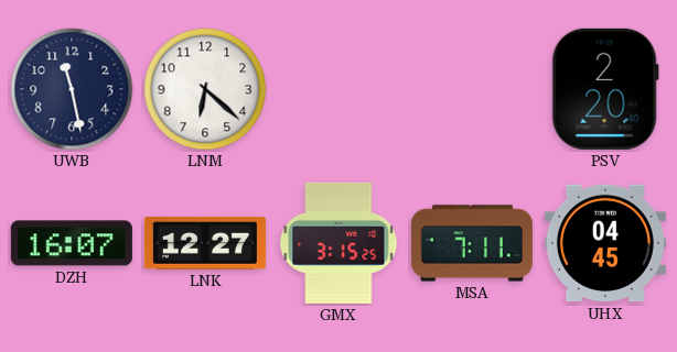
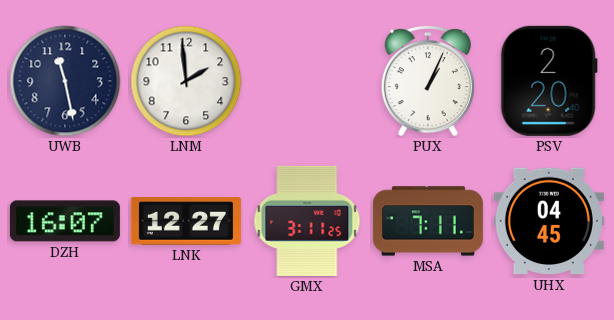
LNM: 6:22 -> 1:59 (186, 81)
PUX: none -> 1:04 (428, 81)
GMX: 3:15 -> 3:11 (307, 221)
